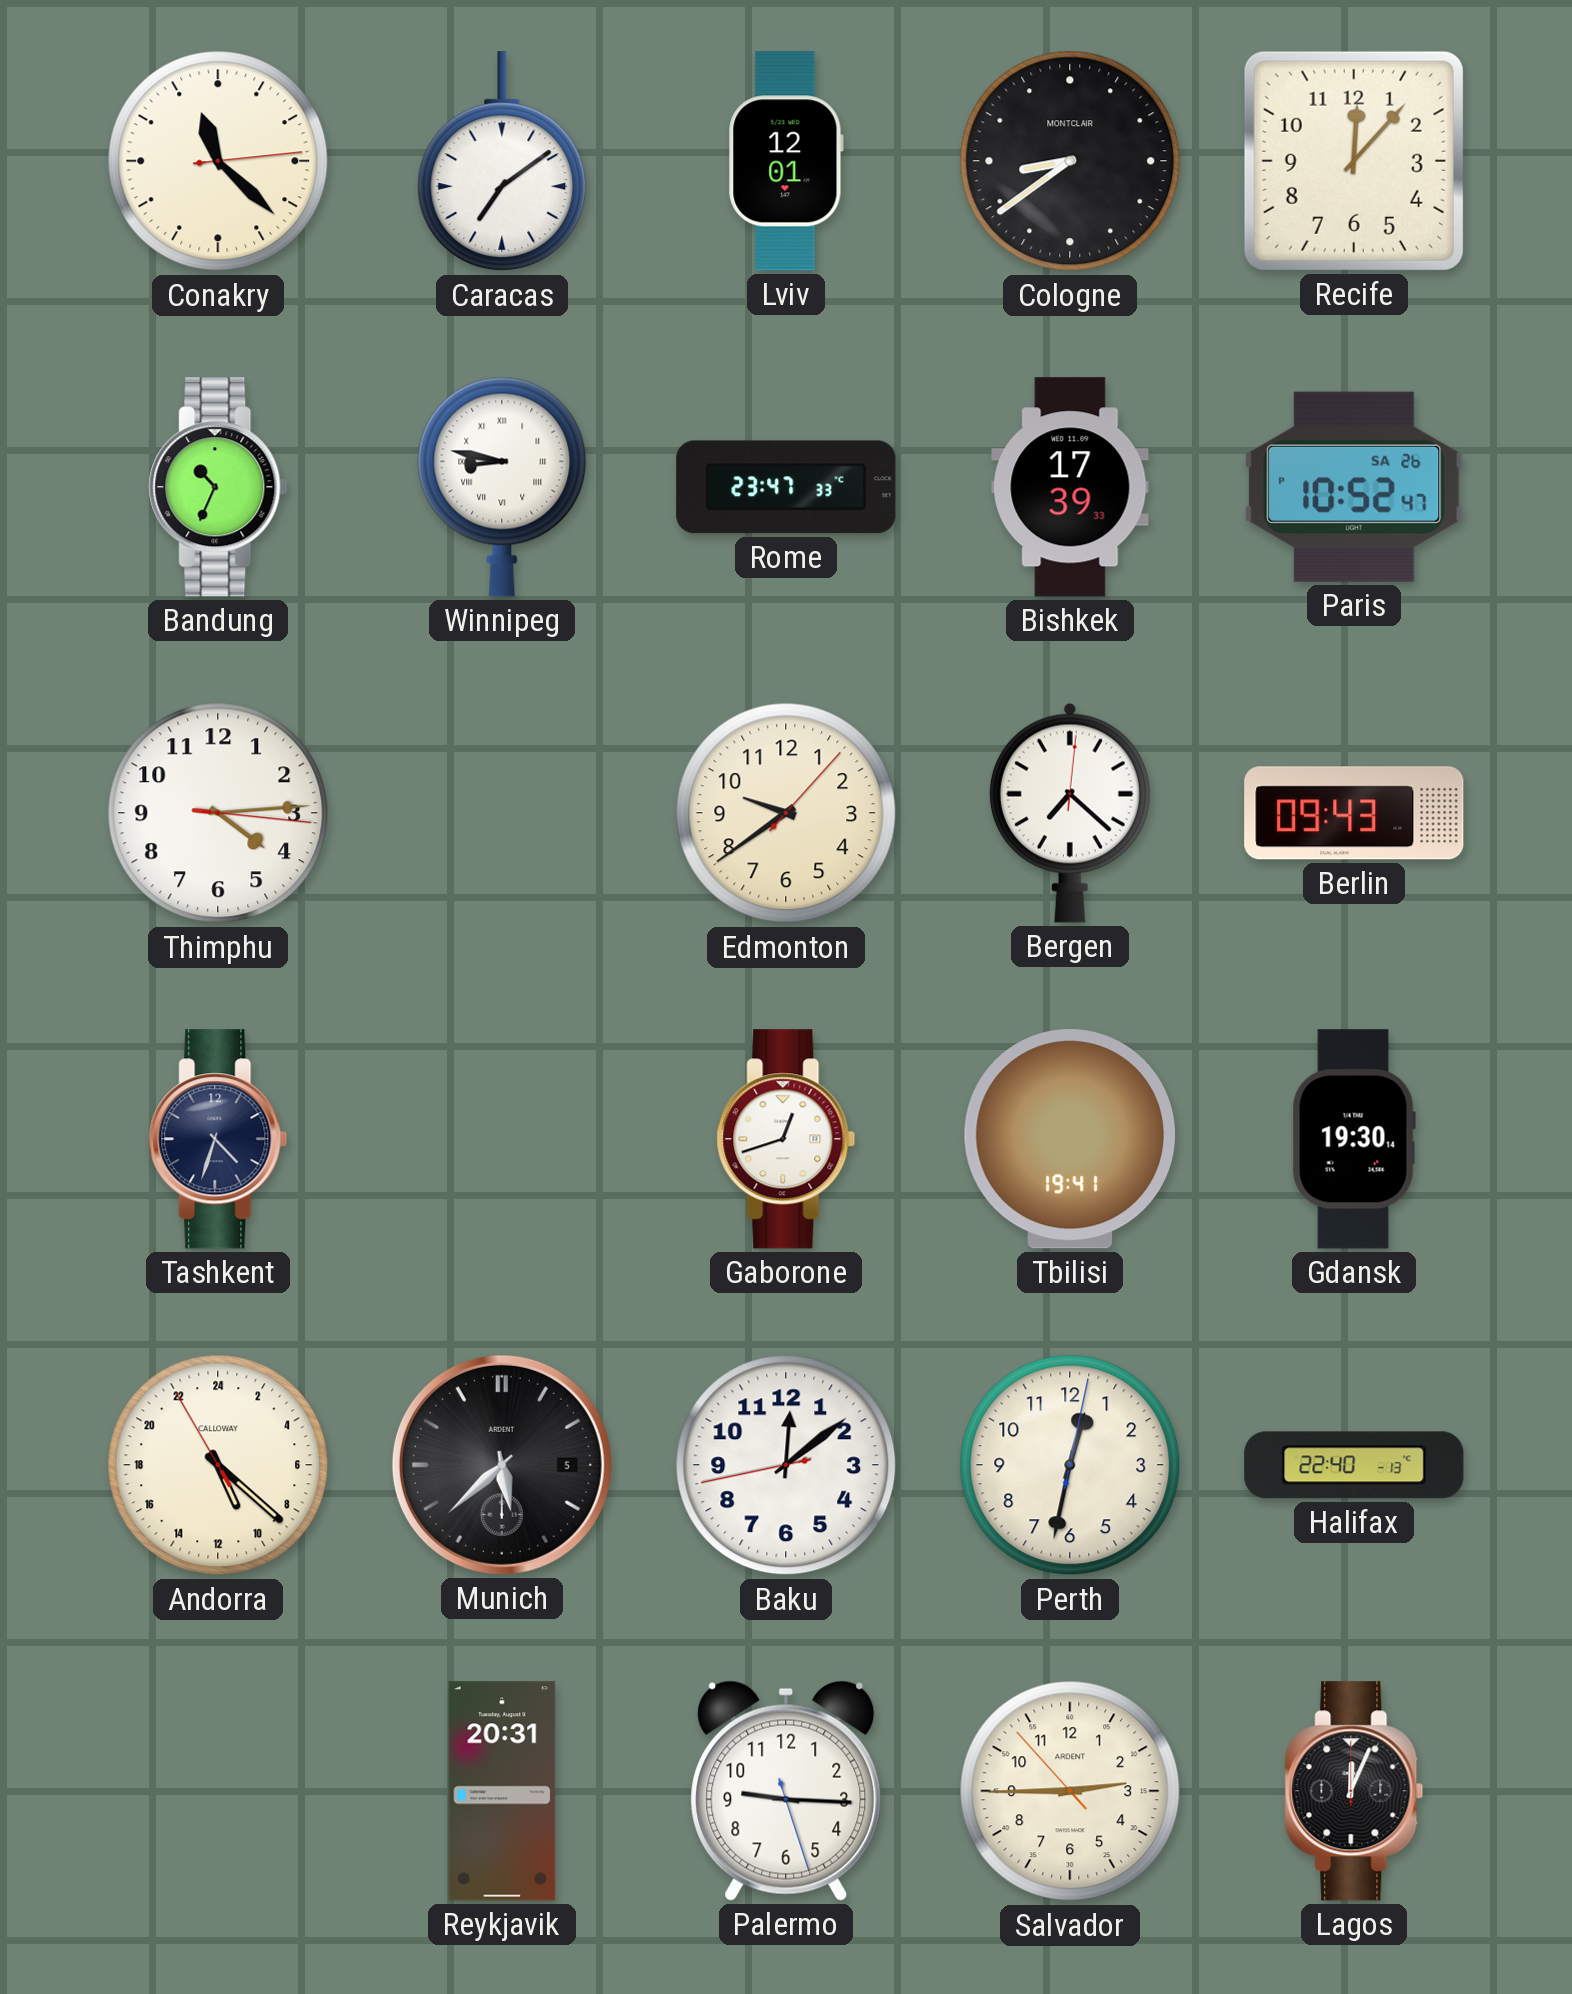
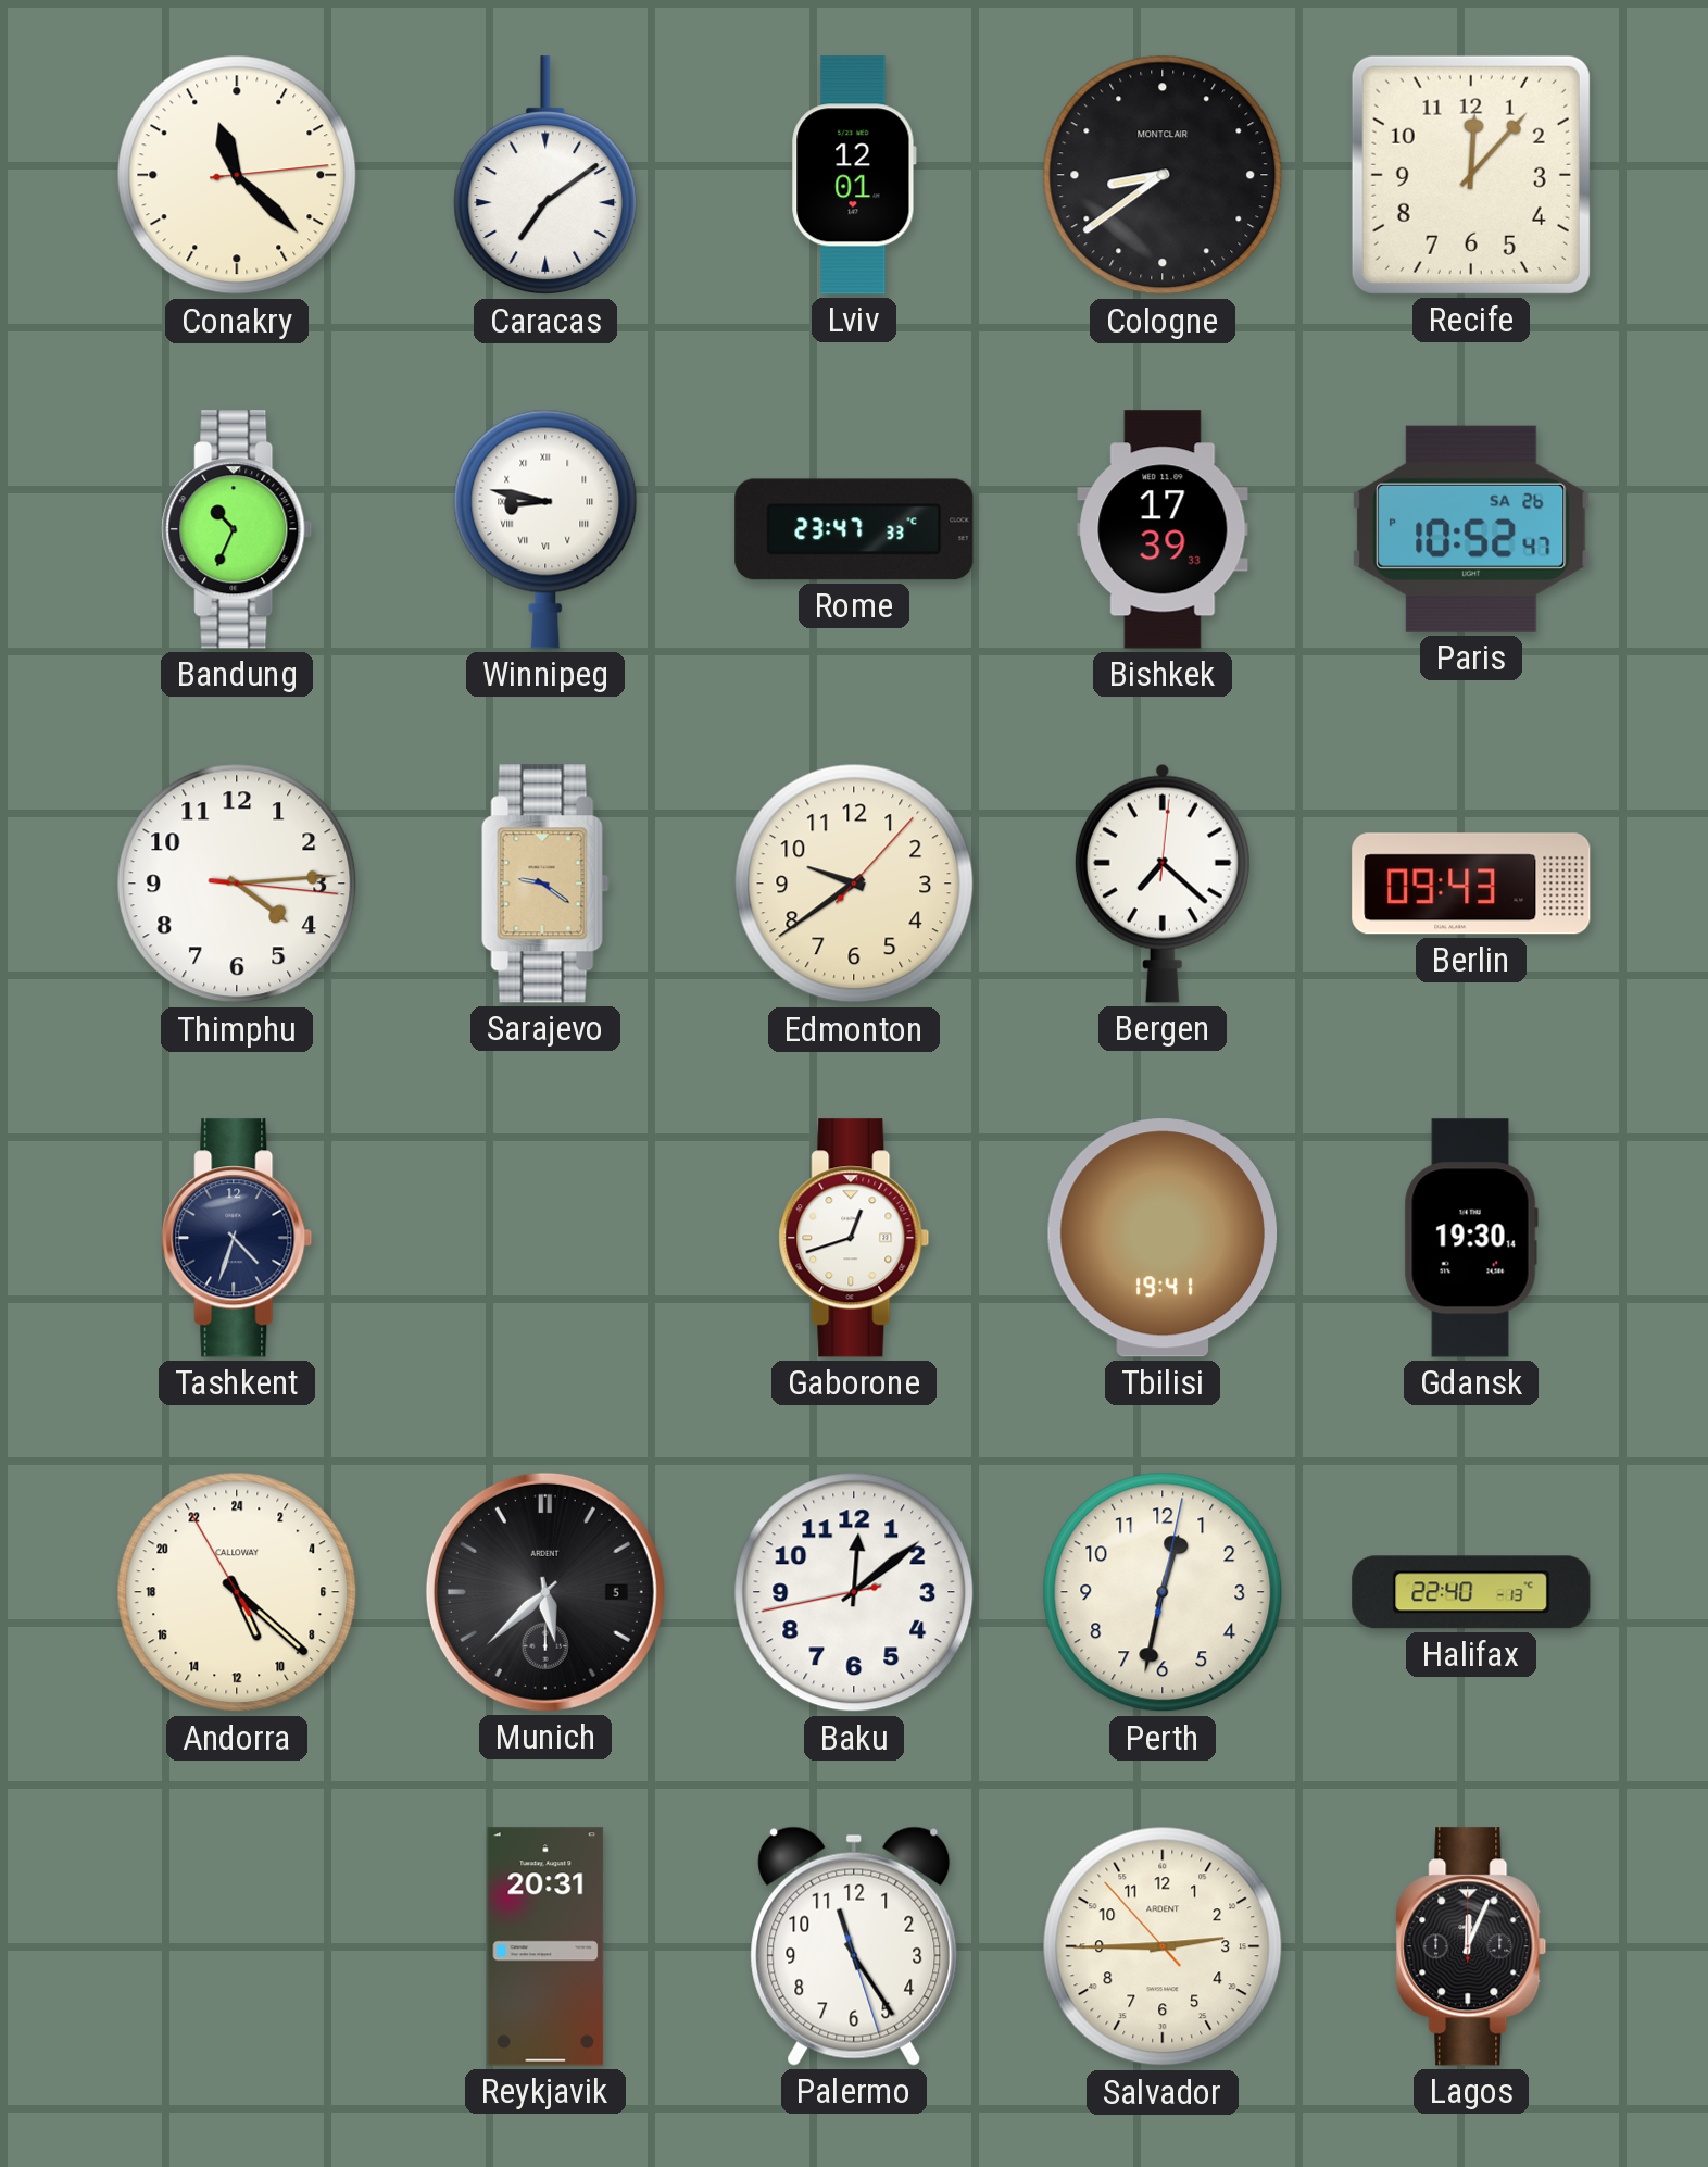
Sarajevo: none -> 9:21 (545, 884)
Palermo: 9:15 -> 11:24 (854, 1946)
